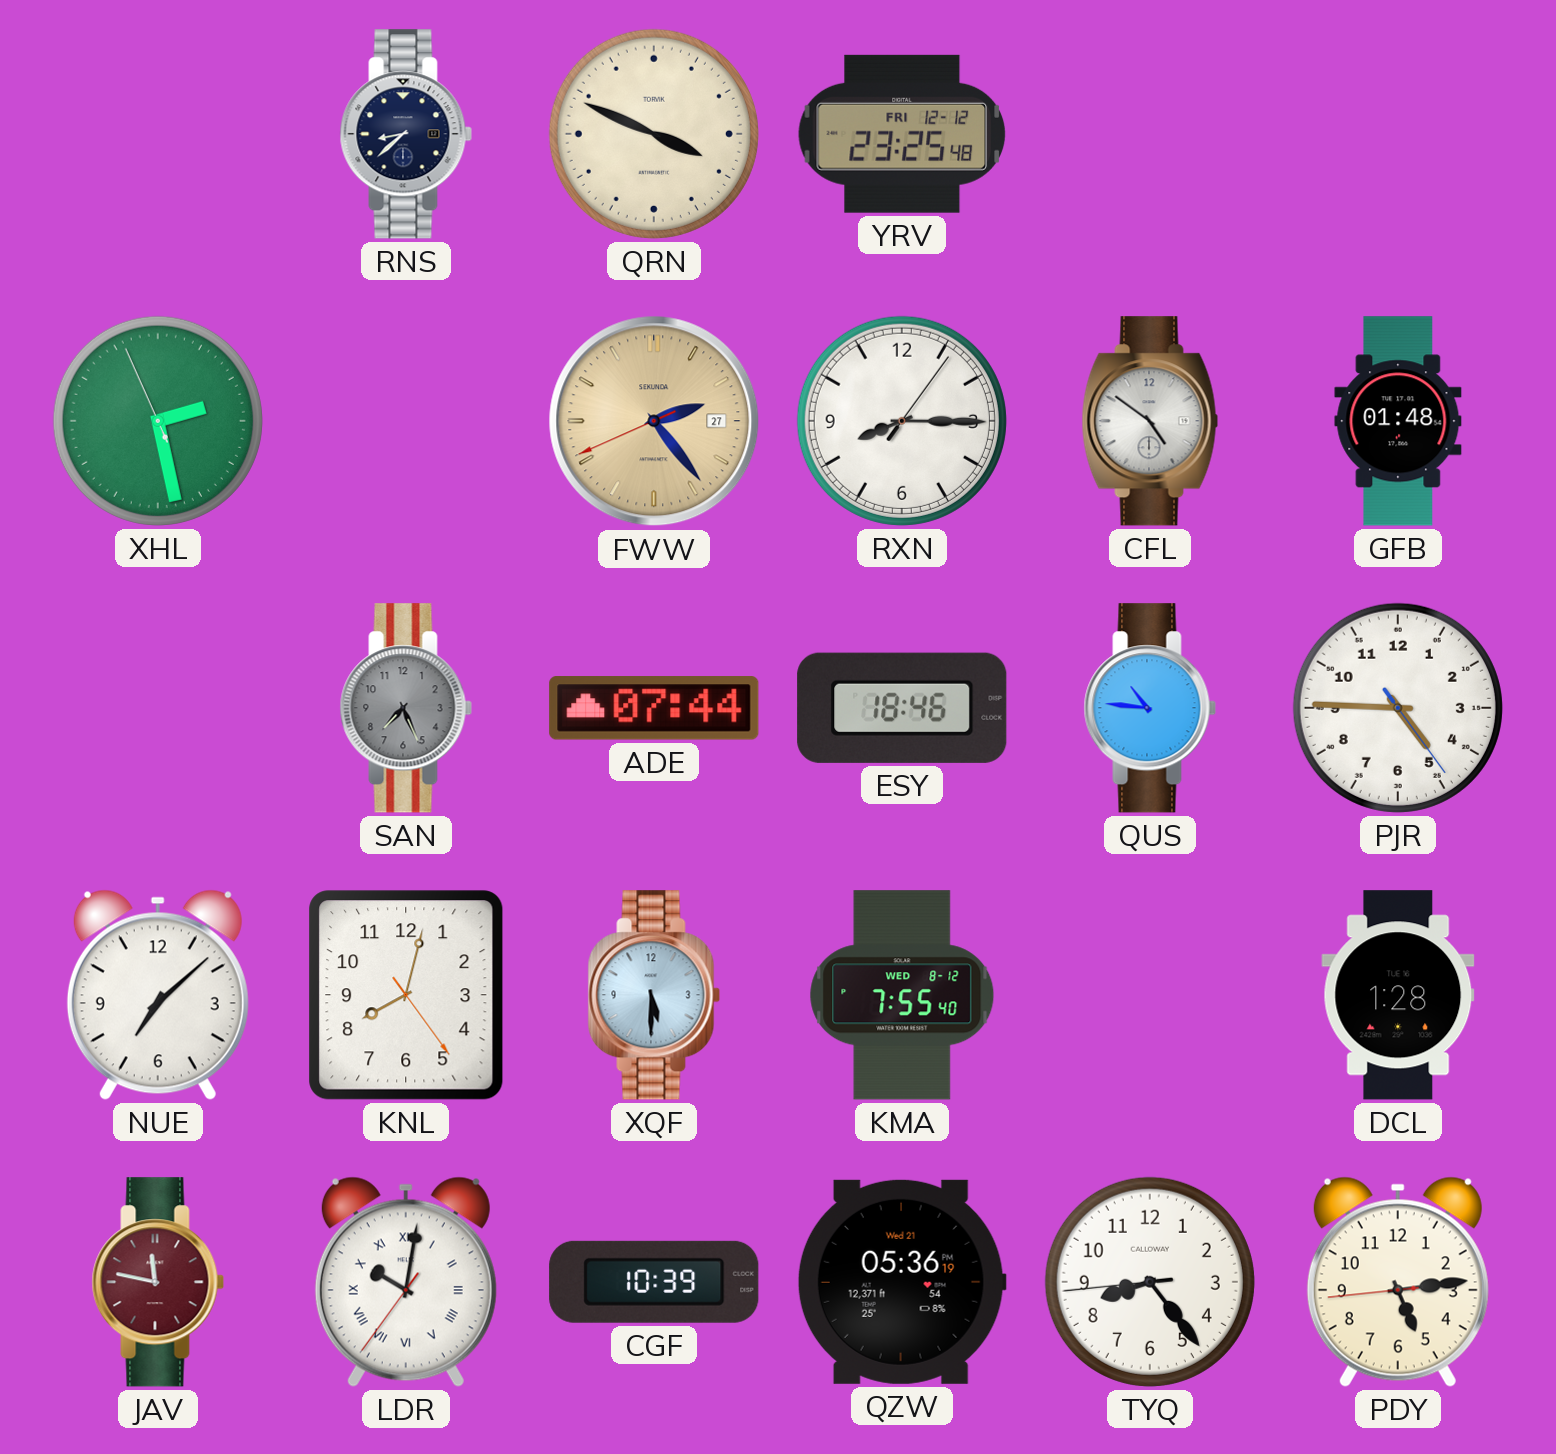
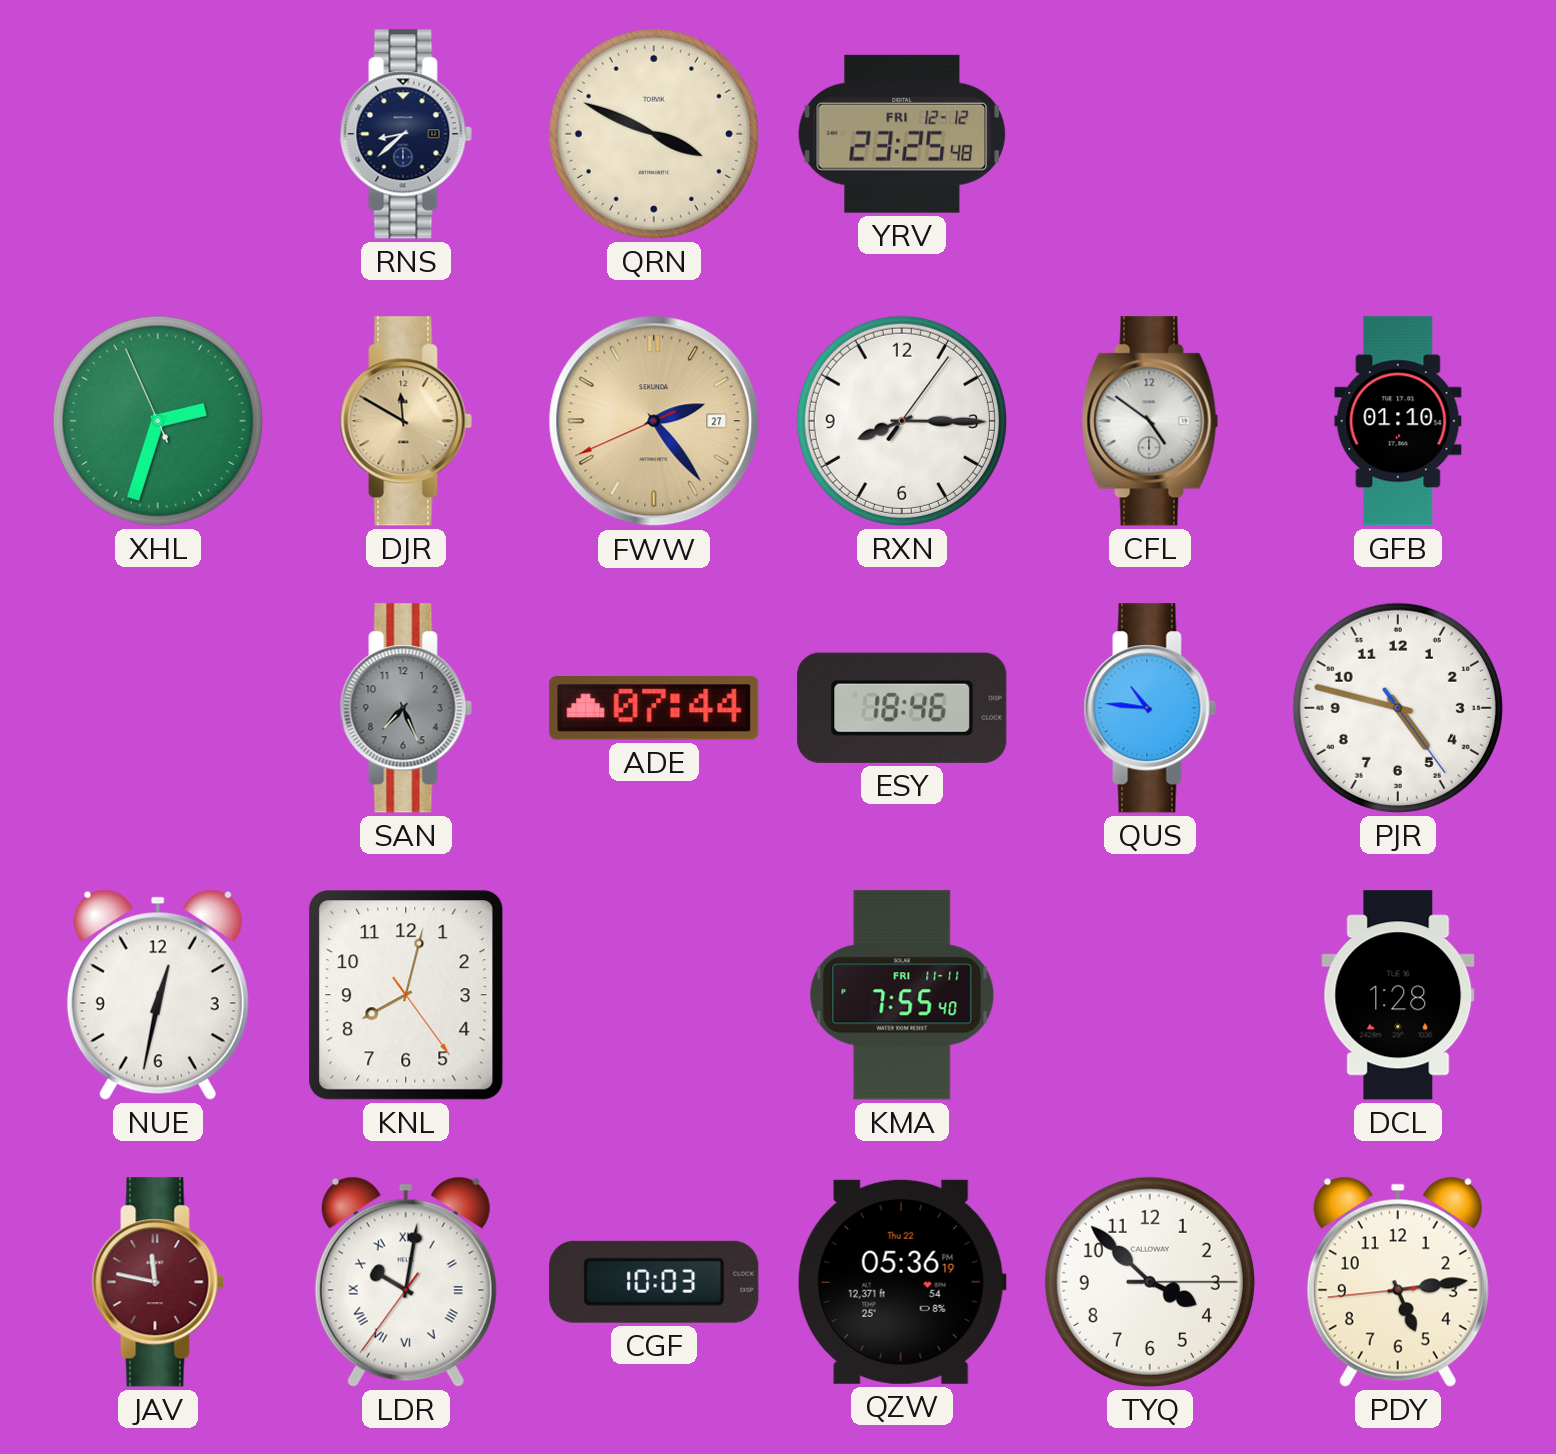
XHL: 2:27 -> 2:32 (158, 421)
DJR: none -> 11:50 (406, 421)
GFB: 01:48 -> 01:10 (1398, 421)
PJR: 4:45 -> 4:47 (1398, 708)
NUE: 7:08 -> 12:32 (158, 995)
XQF: 5:30 -> none (654, 995)
KMA date: WED 8-12 -> FRI 11-11 (902, 995)
CGF: 10:39 -> 10:03 (654, 1282)
QZW date: Wed 21 -> Thu 22 (902, 1282)
TYQ: 8:23 -> 3:52 (1150, 1282)
